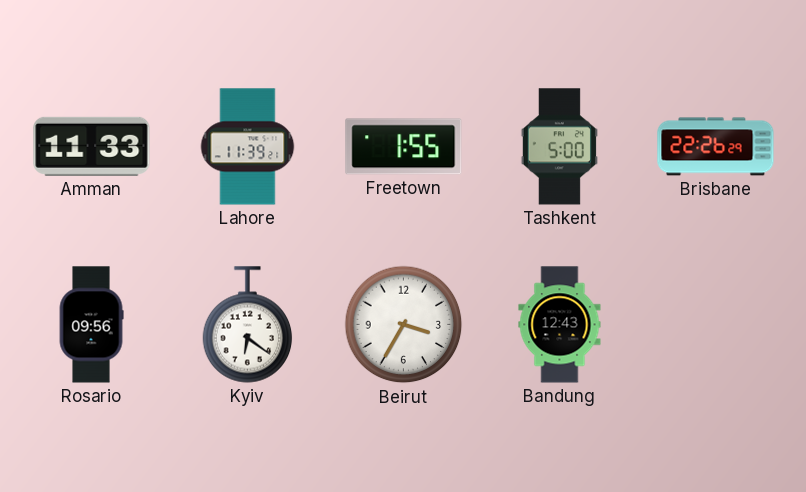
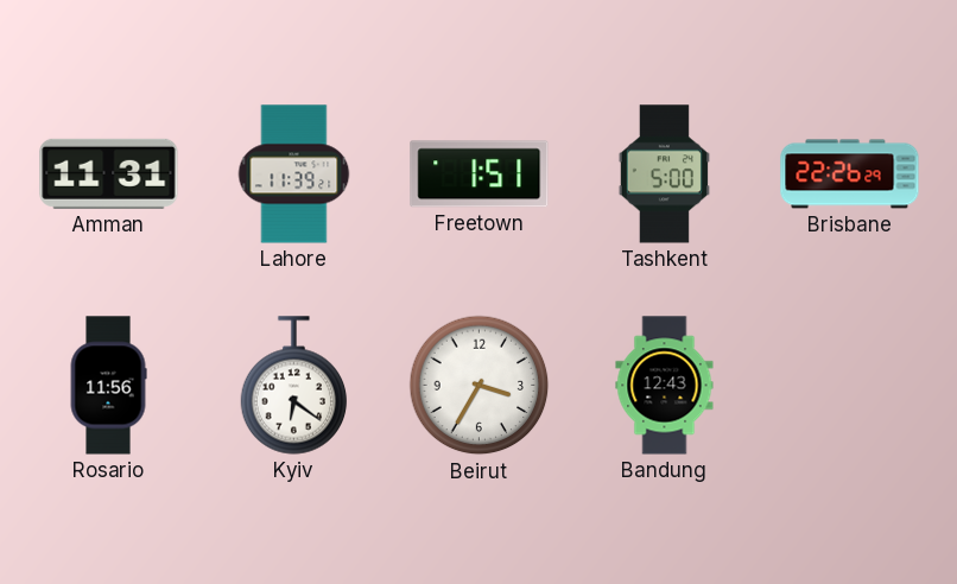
Amman: 11:33 -> 11:31 (109, 173)
Freetown: 1:55 -> 1:51 (480, 174)
Rosario: 09:56 -> 11:56 (108, 386)
